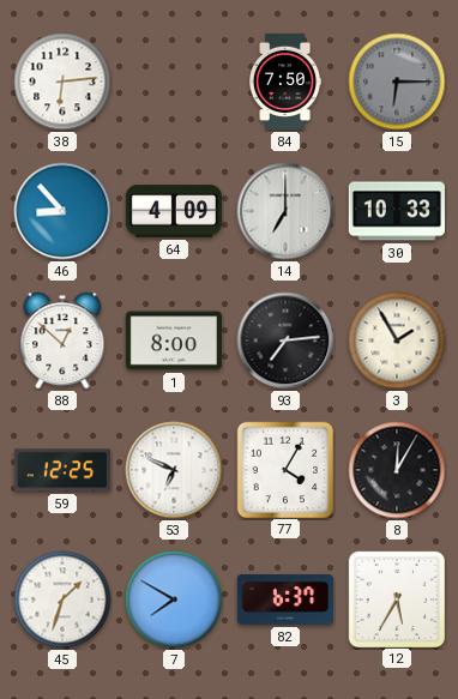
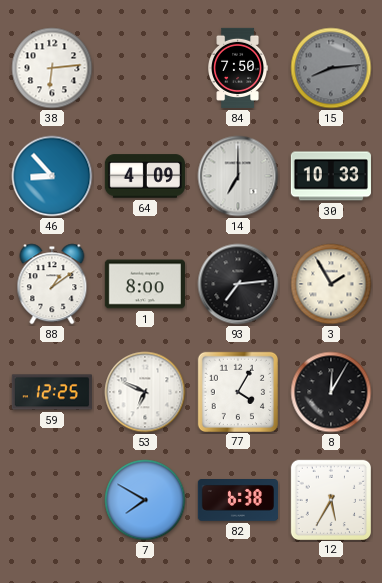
15: 6:15 -> 8:14 (331, 68)
88: 12:52 -> 1:09 (52, 284)
45: 1:33 -> none (62, 599)
82: 6:37 -> 6:38 (238, 501)
